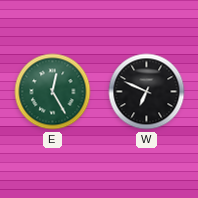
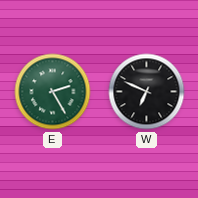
E: 12:25 -> 2:25 (53, 92)
